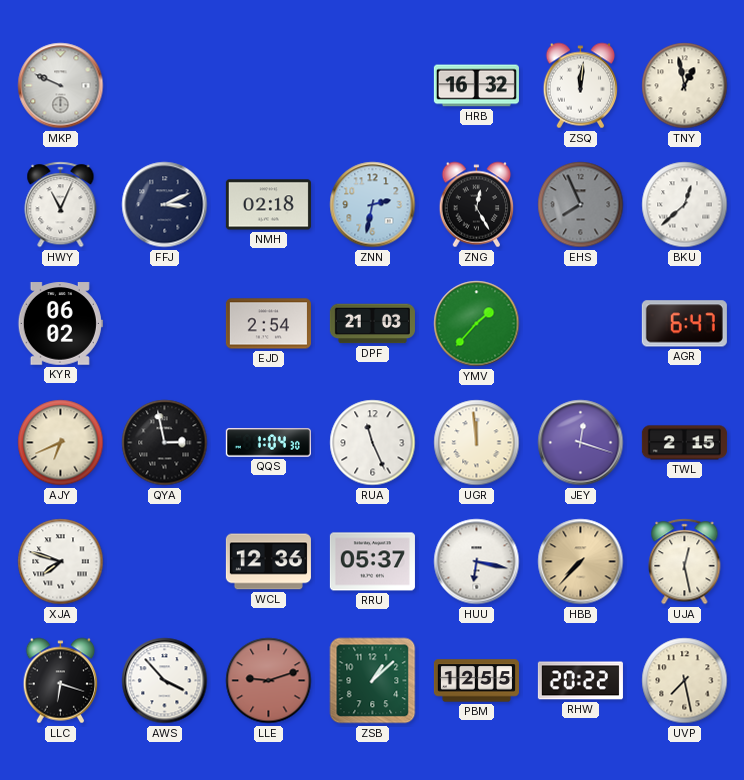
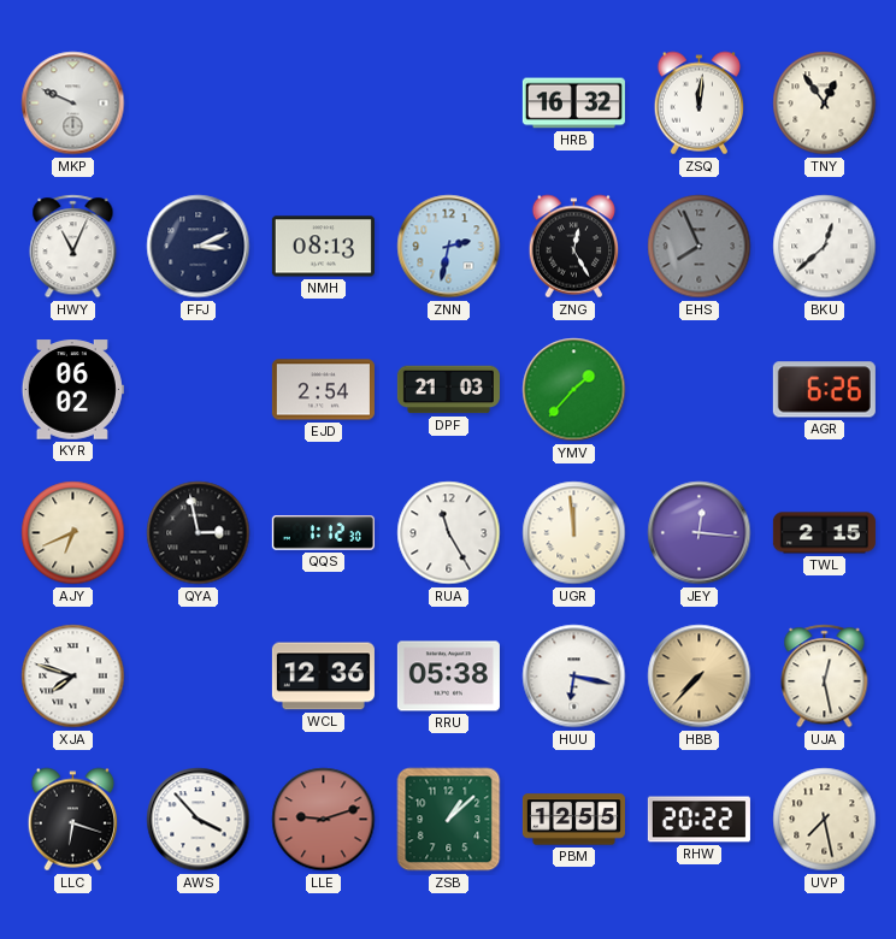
TNY: 12:58 -> 12:54 (825, 104)
NMH: 02:18 -> 08:13 (323, 247)
AGR: 6:47 -> 6:26 (824, 390)
QQS: 1:04 -> 1:12 (323, 533)
RUA: 11:26 -> 11:25 (449, 533)
JEY: 12:18 -> 12:16 (700, 533)
RRU: 05:37 -> 05:38 (448, 677)
